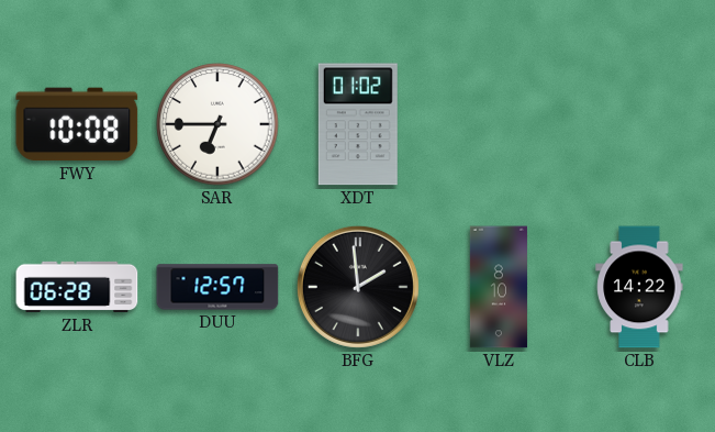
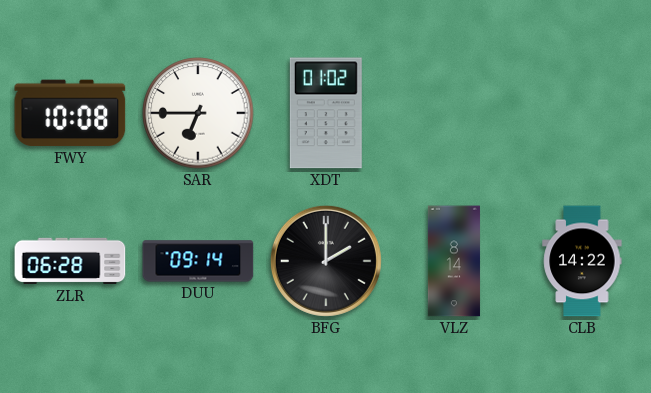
DUU: 12:57 -> 09:14 (198, 261)
BFG: 1:59 -> 2:00 (326, 261)
VLZ: 8:10 -> 8:14 (454, 261)
